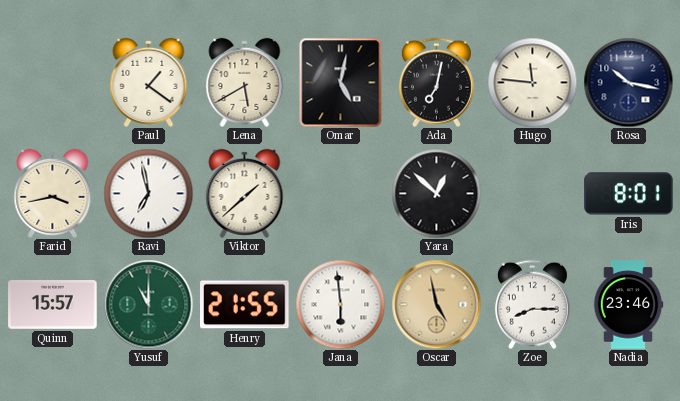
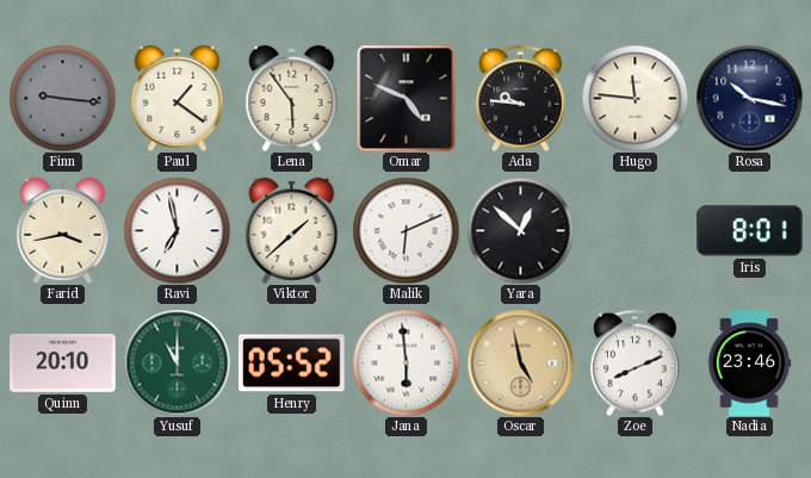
Finn: none -> 9:16 (62, 98)
Lena: 5:40 -> 5:54 (292, 98)
Omar: 5:02 -> 4:49 (407, 98)
Ada: 7:02 -> 9:46 (520, 98)
Malik: none -> 6:11 (405, 230)
Quinn: 15:57 -> 20:10 (63, 364)
Henry: 21:55 -> 05:52 (292, 364)
Zoe: 8:15 -> 8:11 (634, 362)
